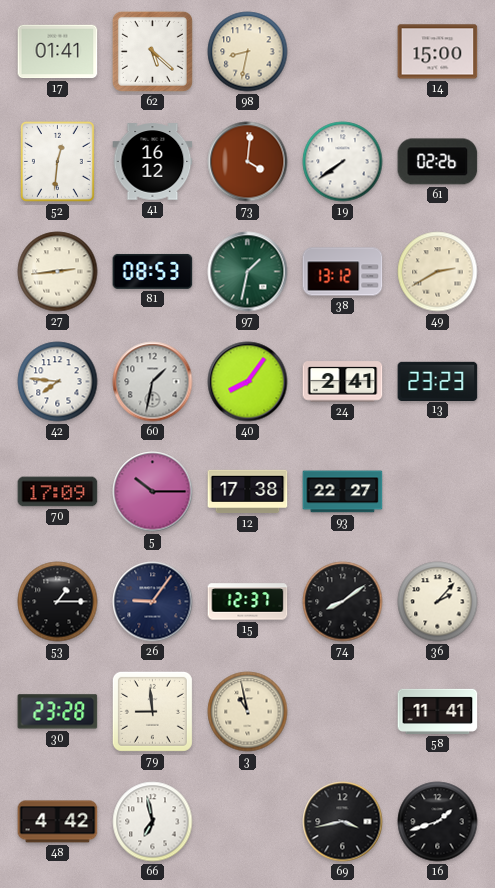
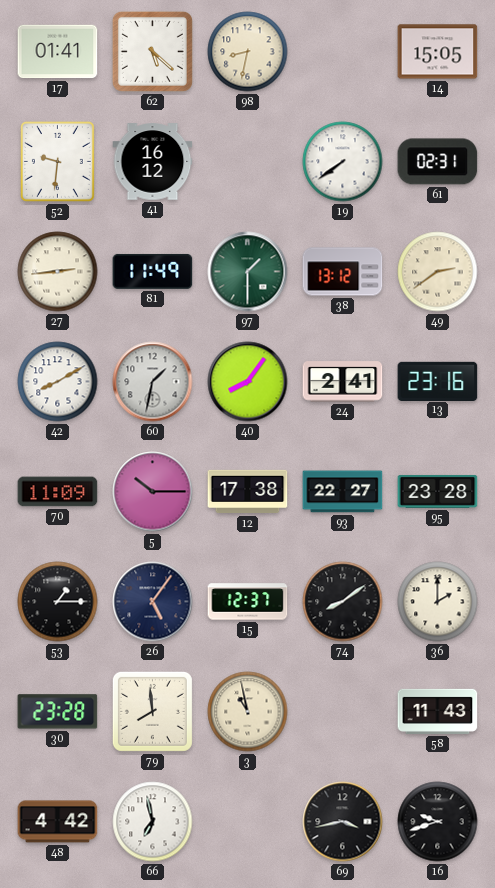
14: 15:00 -> 15:05 (438, 52)
52: 12:31 -> 9:31 (57, 161)
73: 4:01 -> none (248, 162)
61: 02:26 -> 02:31 (438, 162)
81: 08:53 -> 11:49 (153, 271)
97: 1:32 -> 1:30 (248, 272)
49: 2:40 -> 2:39 (438, 272)
42: 7:46 -> 8:10 (58, 382)
13: 23:23 -> 23:16 (438, 381)
70: 17:09 -> 11:09 (58, 492)
95: none -> 23:28 (438, 491)
26: 9:06 -> 5:06 (153, 602)
36: 2:07 -> 2:00 (438, 602)
79: 8:59 -> 7:59 (152, 711)
58: 11:41 -> 11:43 (438, 711)
16: 1:42 -> 9:42 (438, 822)
